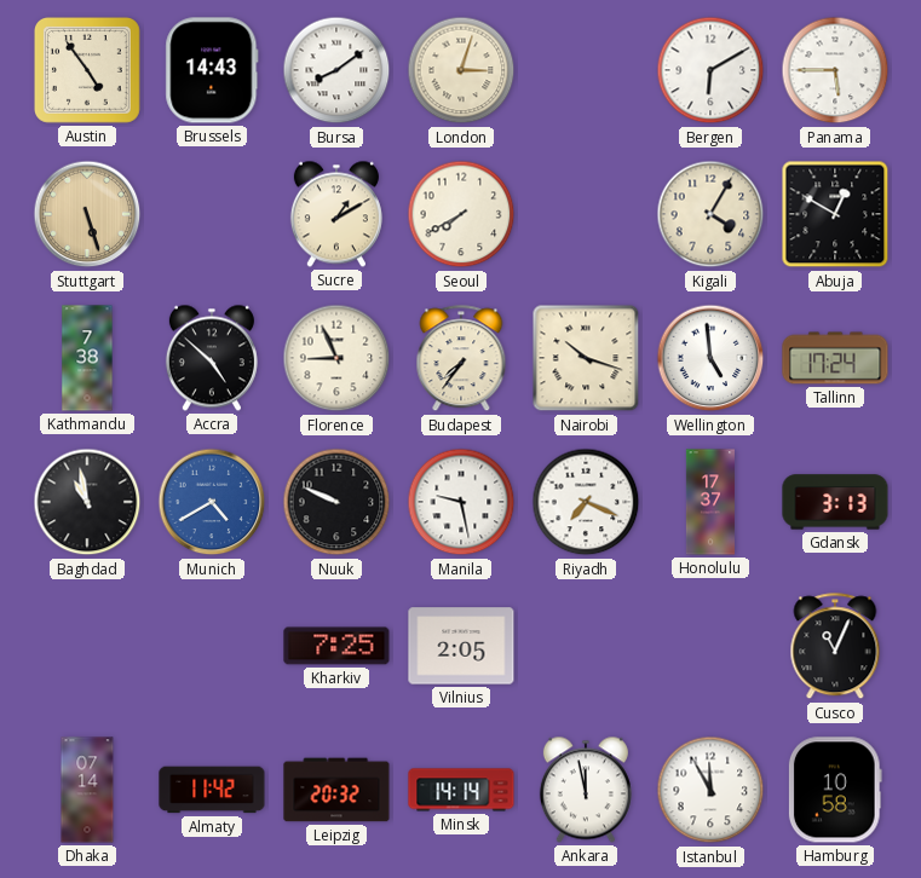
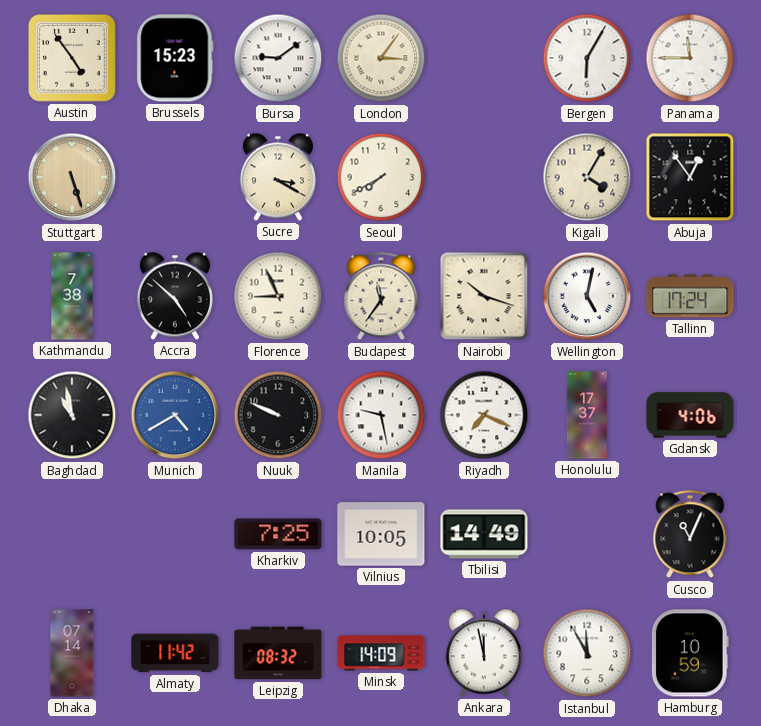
Brussels: 14:43 -> 15:23 (175, 58)
Bursa: 8:09 -> 9:09 (278, 58)
London: 3:03 -> 3:06 (381, 58)
Bergen: 6:10 -> 6:05 (587, 58)
Panama: 5:45 -> 11:45 (690, 58)
Sucre: 1:10 -> 3:20 (278, 177)
Abuja: 12:50 -> 12:54 (690, 177)
Budapest: 7:36 -> 11:36 (381, 297)
Wellington: 4:59 -> 5:02 (587, 296)
Gdansk: 3:13 -> 4:06 (690, 415)
Vilnius: 2:05 -> 10:05 (381, 534)
Tbilisi: none -> 14:49 (484, 534)
Leipzig: 20:32 -> 08:32 (278, 653)
Minsk: 14:14 -> 14:09 (381, 653)
Hamburg: 10:58 -> 10:59 (690, 653)
